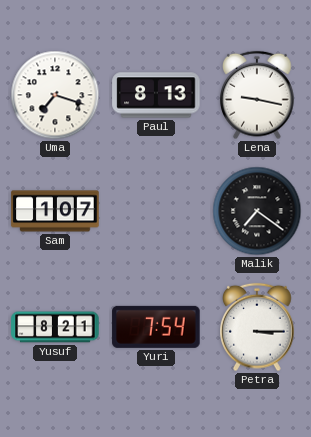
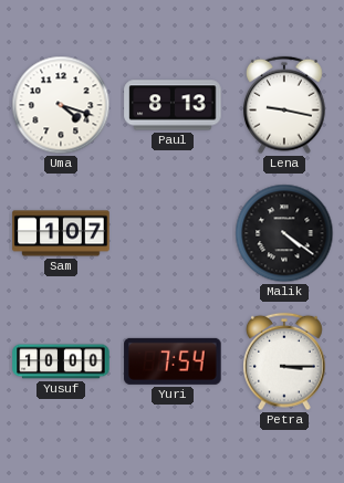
Uma: 7:18 -> 4:18 (61, 105)
Malik: 7:21 -> 4:21 (284, 233)
Yusuf: 8:21 -> 10:00 (61, 361)
